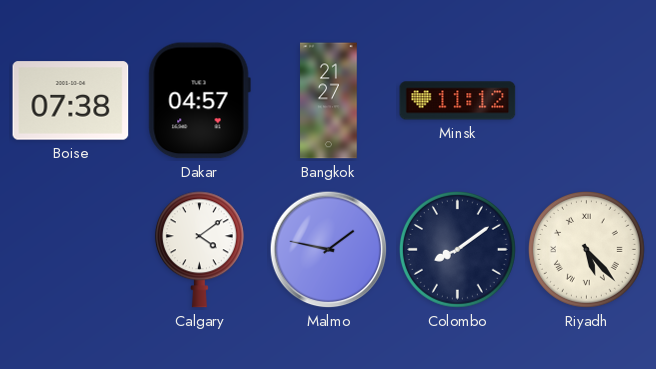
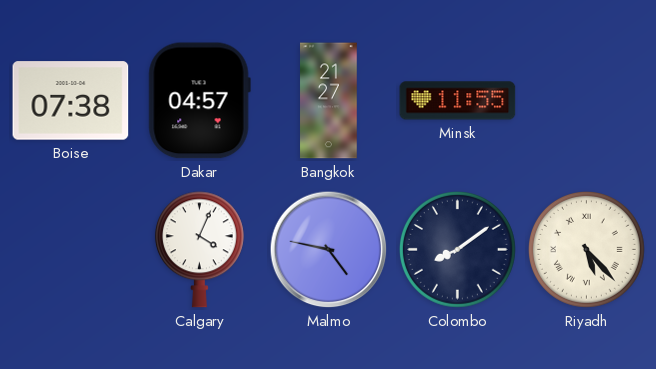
Minsk: 11:12 -> 11:55 (458, 101)
Calgary: 4:09 -> 4:04 (199, 250)
Malmo: 1:47 -> 4:47 (329, 250)
